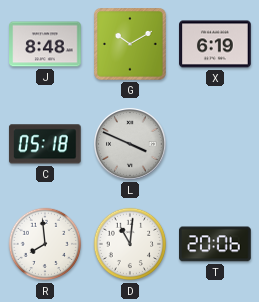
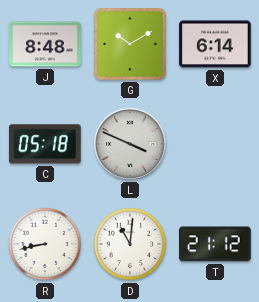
X: 6:19 -> 6:14 (215, 44)
R: 7:59 -> 8:43 (45, 244)
T: 20:06 -> 21:12 (216, 244)
